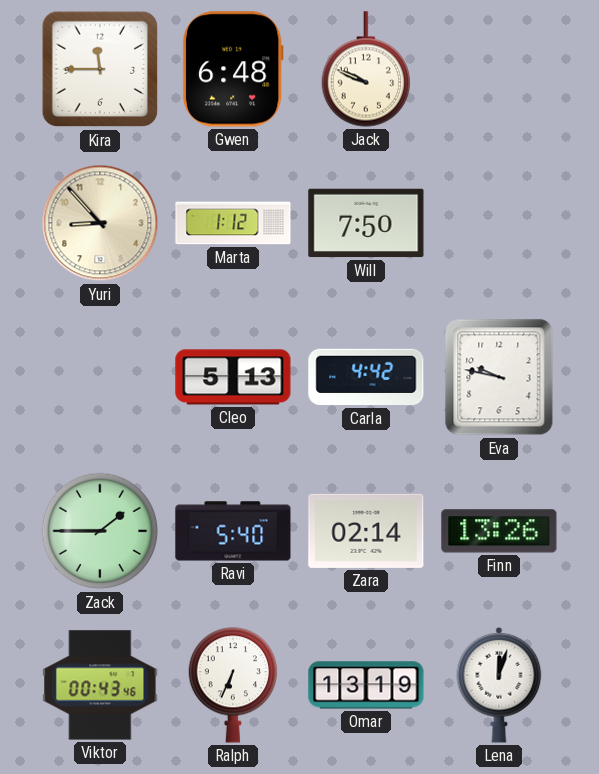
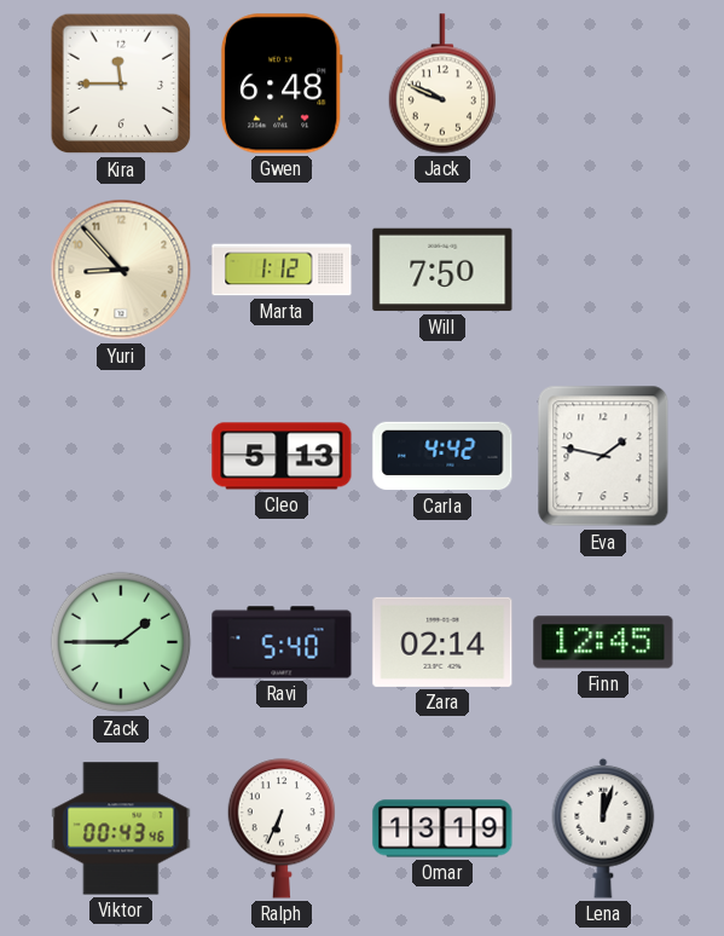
Eva: 9:47 -> 1:47 (603, 456)
Finn: 13:26 -> 12:45 (603, 642)
